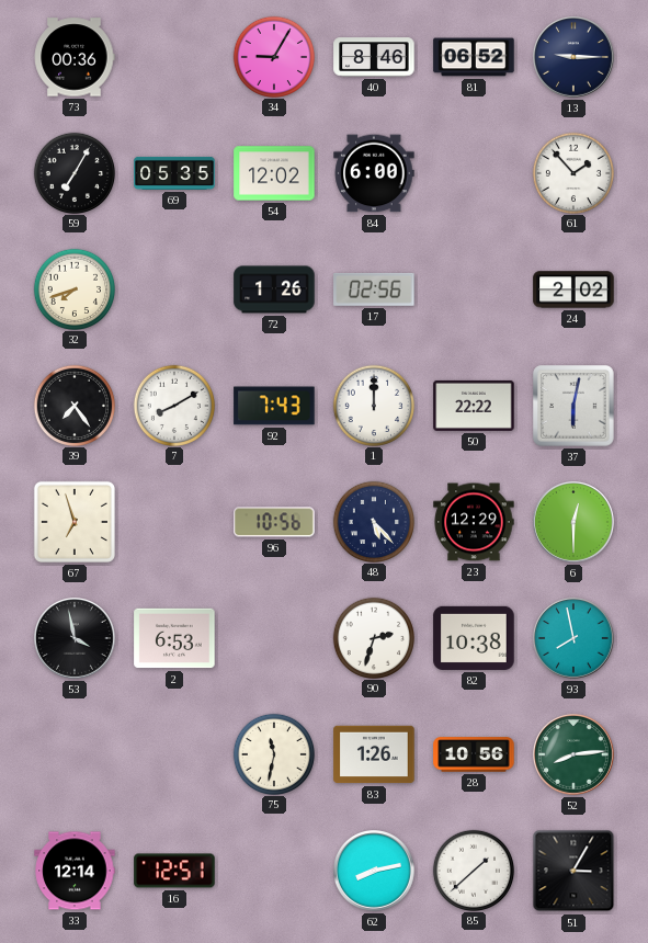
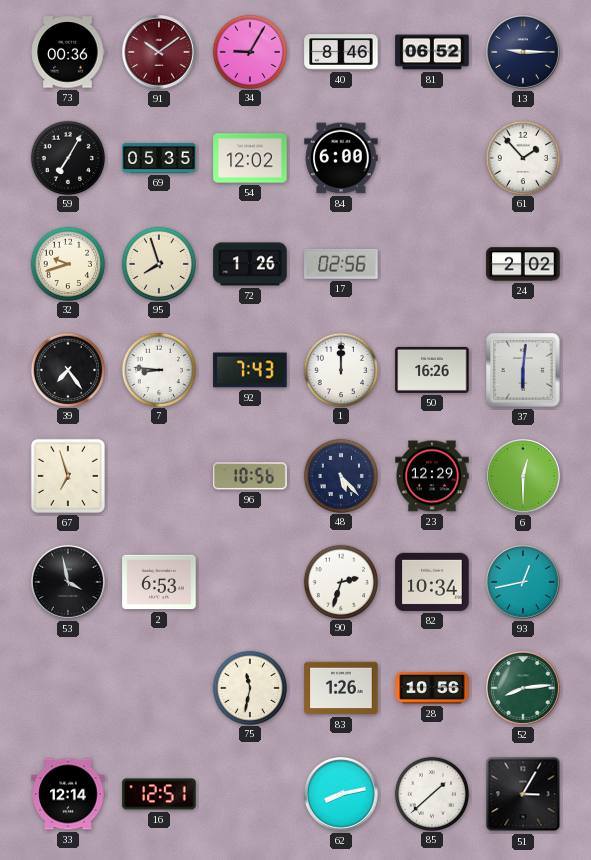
91: none -> 10:09 (160, 53)
32: 7:42 -> 9:42 (67, 263)
95: none -> 7:57 (158, 263)
7: 8:10 -> 8:46 (158, 369)
50: 22:22 -> 16:26 (432, 370)
37: 6:02 -> 6:01 (523, 370)
82: 10:38 -> 10:34 (432, 582)
93: 7:58 -> 12:43 (524, 583)
